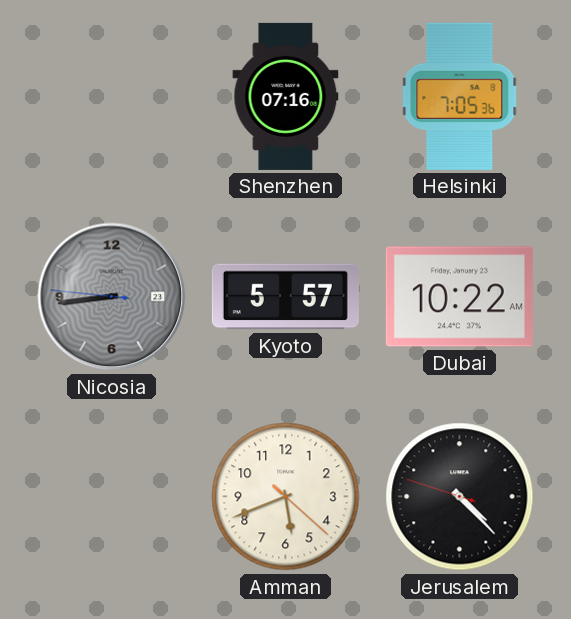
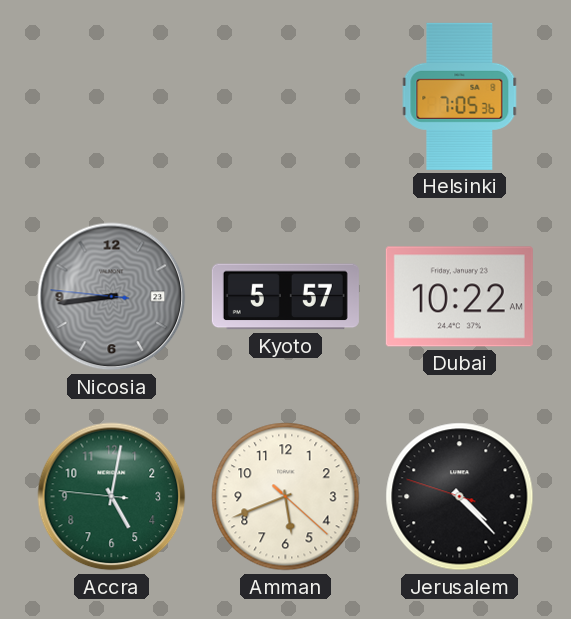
Shenzhen: 07:16 -> none (286, 96)
Accra: none -> 5:01 (112, 497)
